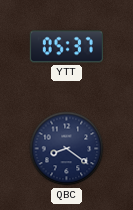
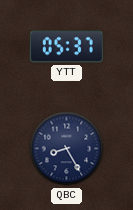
QBC: 8:21 -> 8:25 (67, 149)
